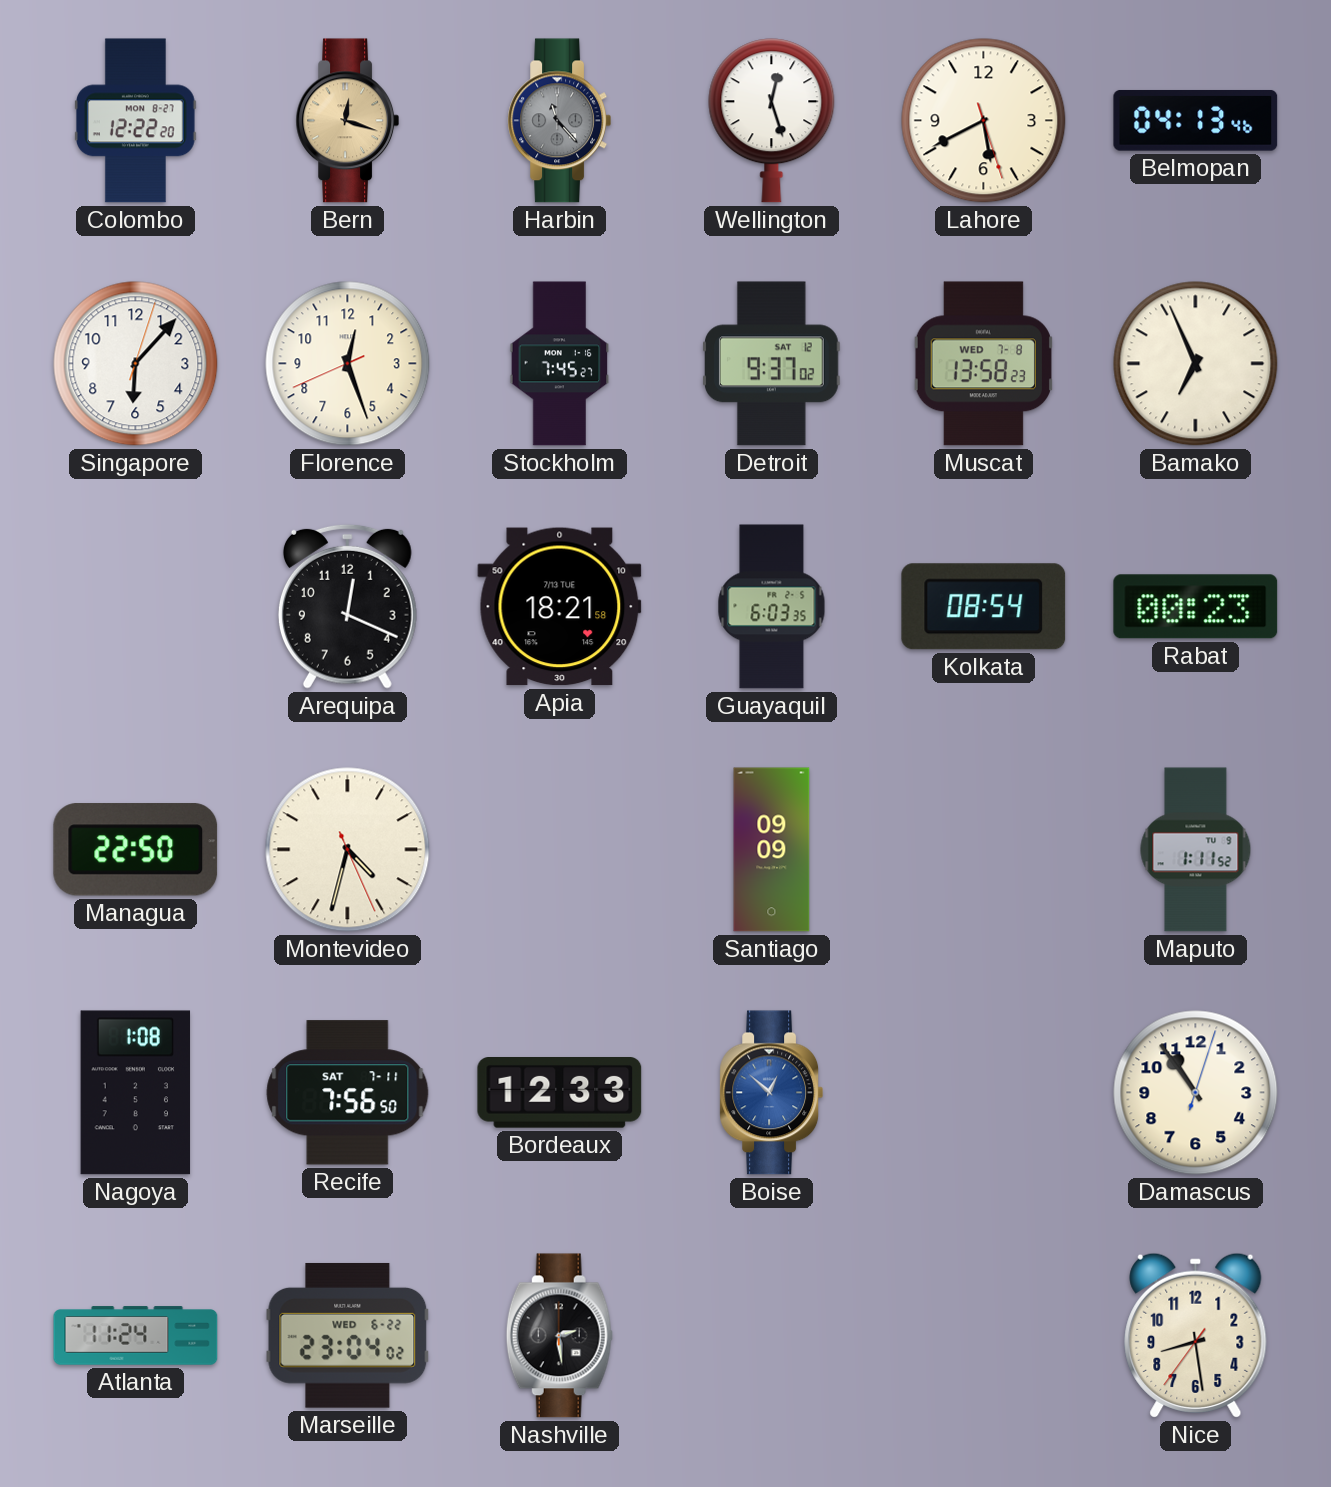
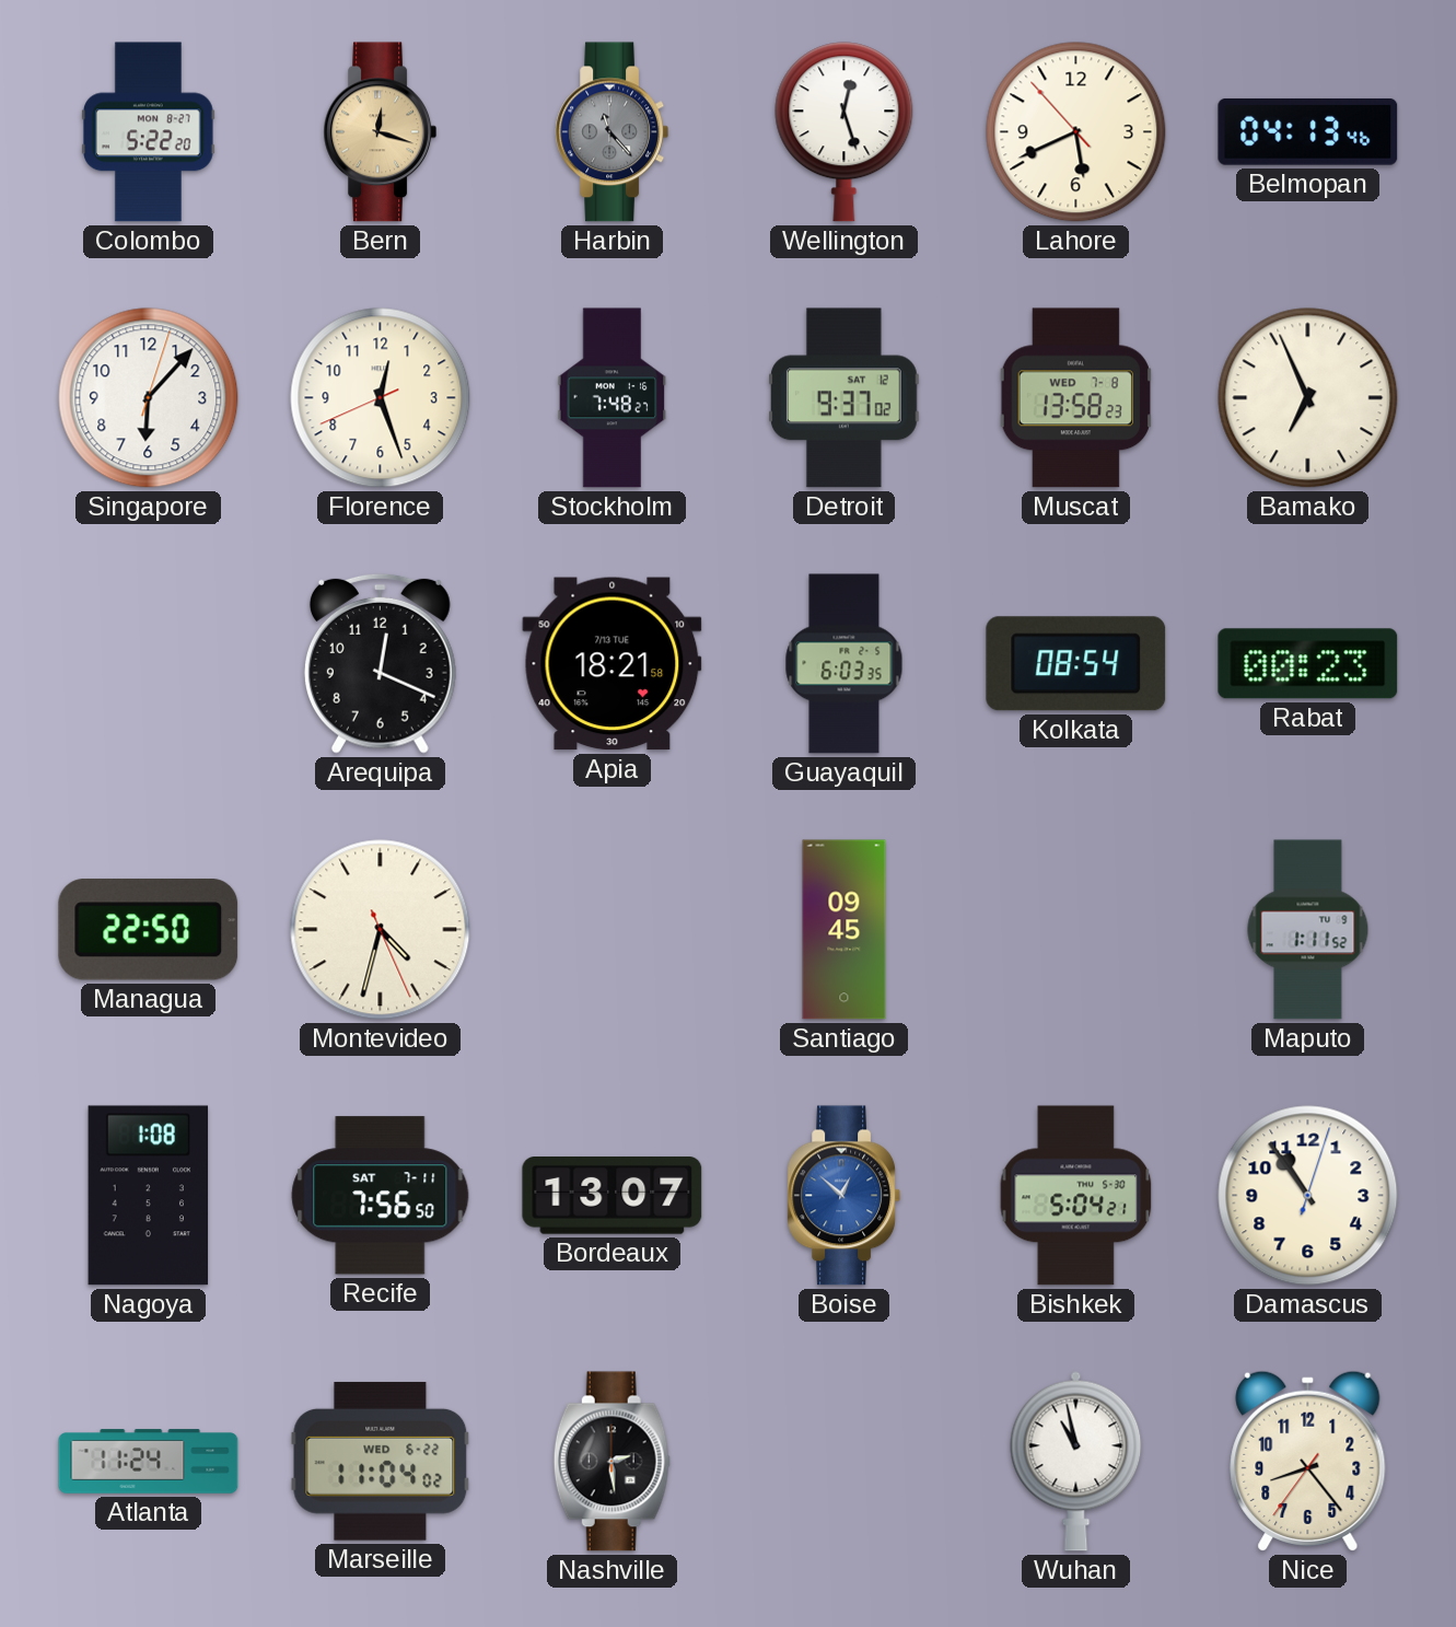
Colombo: 12:22 -> 5:22 (149, 132)
Lahore: 5:40:27 -> 5:40:53 (1076, 132)
Stockholm: 7:45 -> 7:48 (613, 398)
Santiago: 09:09 -> 09:45 (845, 930)
Bordeaux: 12:33 -> 13:07 (613, 1196)
Bishkek: none -> 5:04 (1076, 1196)
Marseille: 23:04 -> 11:04 (381, 1461)
Wuhan: none -> 10:58 (1076, 1461)
Nice: 8:28 -> 8:23 (1308, 1461)
